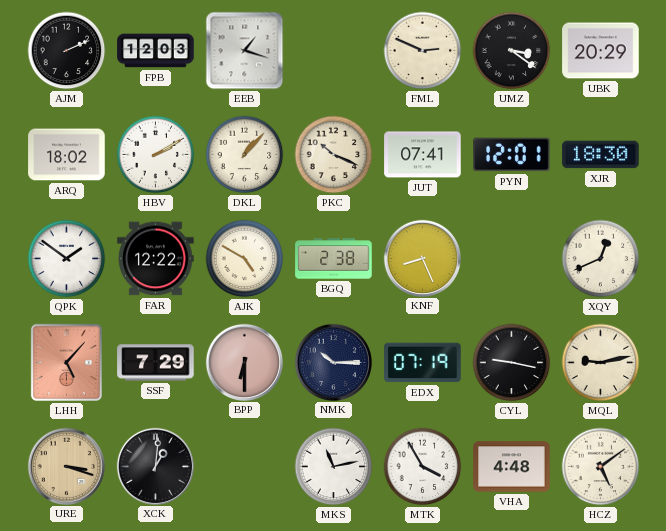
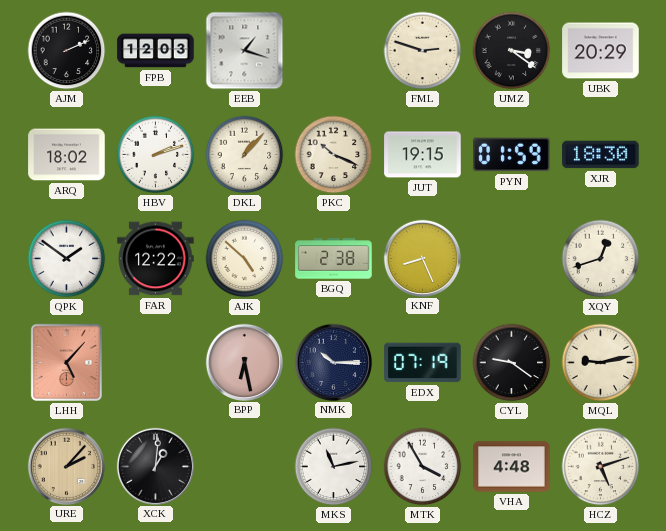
FML: 2:49 -> 2:48 (423, 51)
HBV: 2:10 -> 2:12 (156, 155)
JUT: 07:41 -> 19:15 (423, 155)
PYN: 12:01 -> 01:59 (512, 155)
AJK: 4:50 -> 4:52 (245, 259)
XQY: 12:41 -> 12:42 (601, 259)
SSF: 7:29 -> none (156, 363)
BPP: 6:30 -> 6:28 (244, 362)
CYL: 9:17 -> 9:21 (512, 363)
URE: 3:18 -> 2:07 (66, 466)
HCZ: 5:09 -> 5:12 (601, 467)
